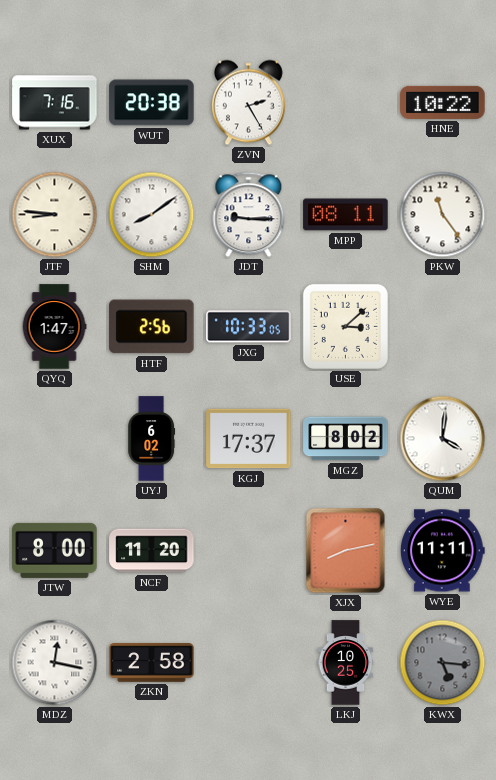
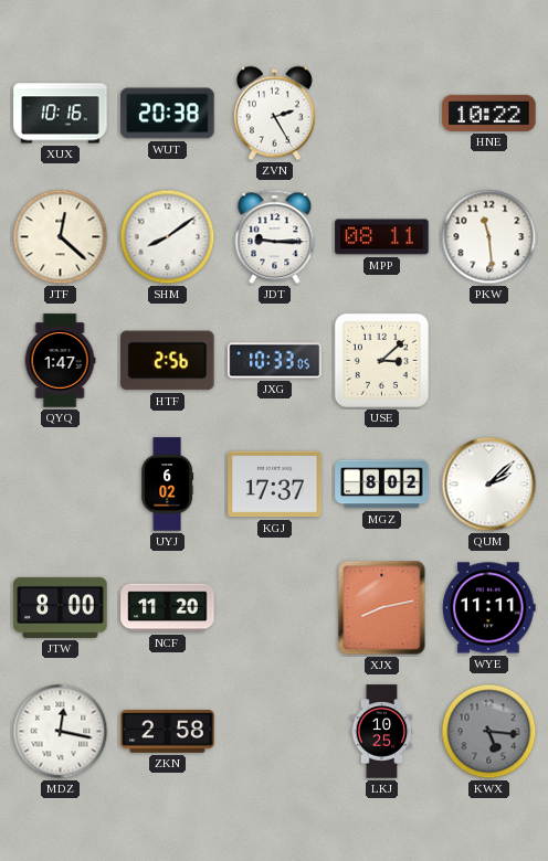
XUX: 7:16 -> 10:16 (61, 114)
JTF: 8:46 -> 12:22 (61, 237)
PKW: 11:24 -> 11:29 (489, 237)
QUM: 4:01 -> 2:08 (489, 485)
